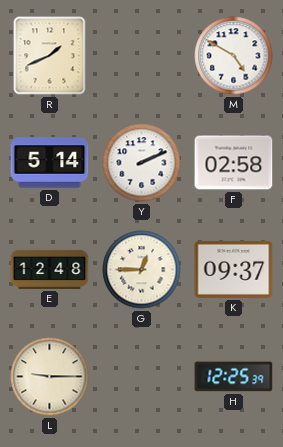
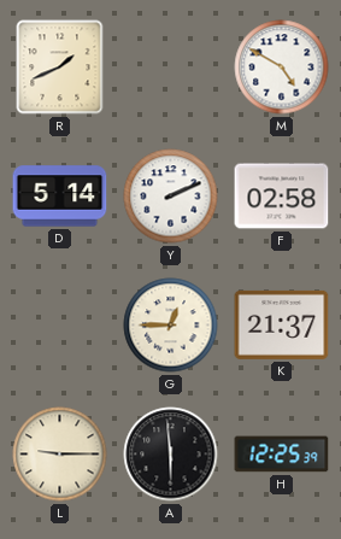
E: 12:48 -> none (50, 269)
K: 09:37 -> 21:37 (282, 324)
A: none -> 5:59 (171, 455)
